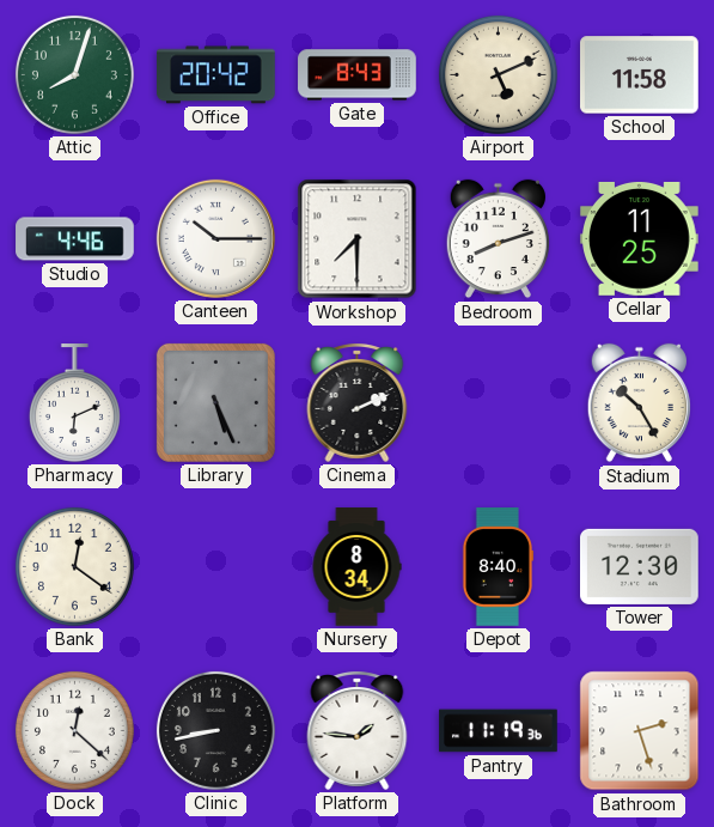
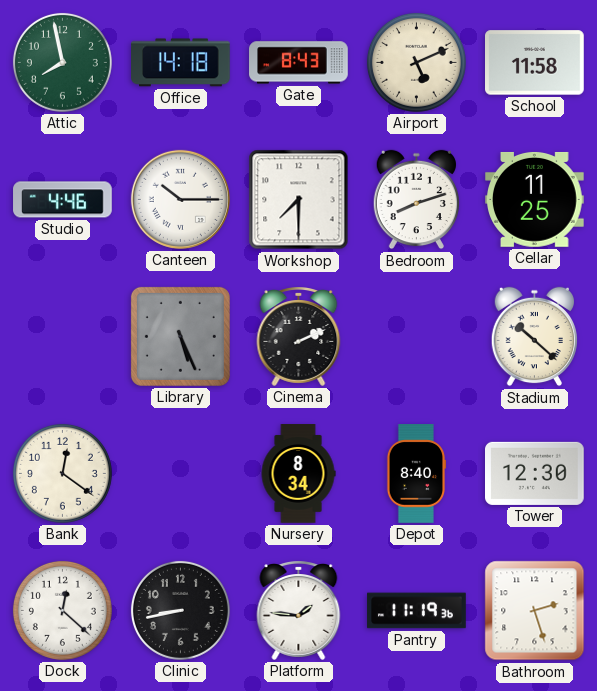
Attic: 8:03 -> 7:58 (62, 62)
Office: 20:42 -> 14:18 (181, 63)
Pharmacy: 6:11 -> none (74, 403)
Stadium: 10:25 -> 10:22 (534, 337)
